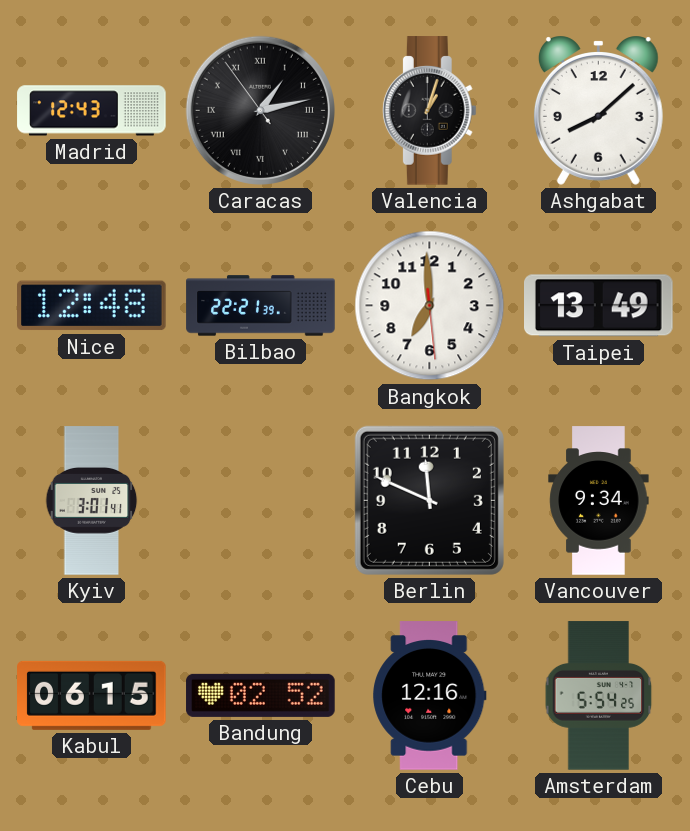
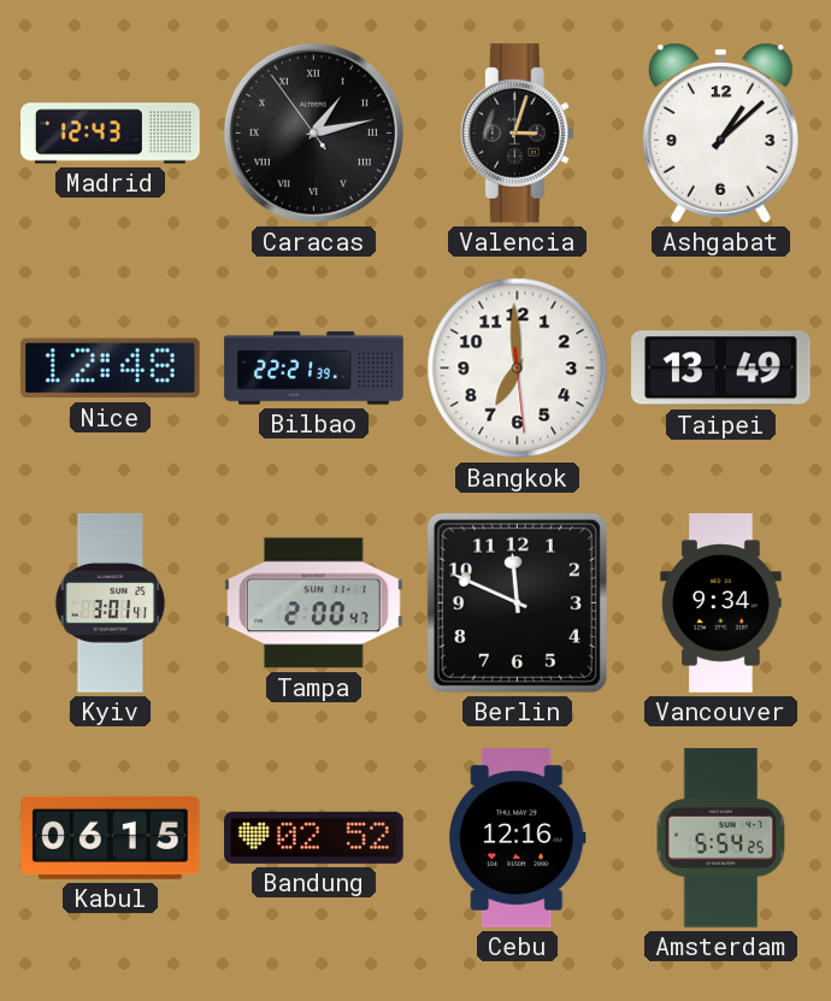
Valencia: 1:03 -> 3:03 (517, 134)
Ashgabat: 8:08 -> 1:08 (720, 133)
Tampa: none -> 2:00 (314, 603)
